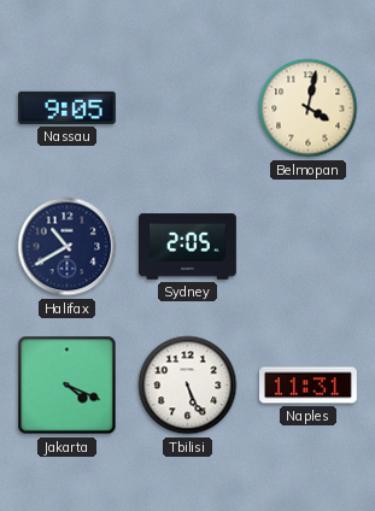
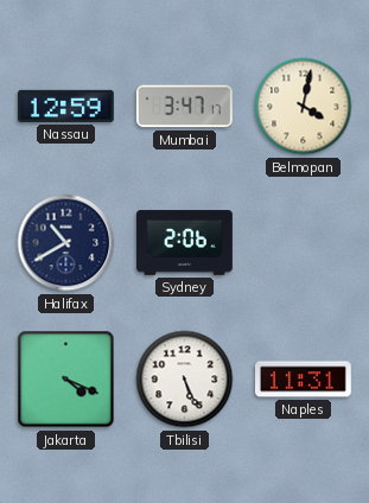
Nassau: 9:05 -> 12:59 (65, 106)
Mumbai: none -> 3:47 (184, 107)
Sydney: 2:05 -> 2:06 (185, 243)
